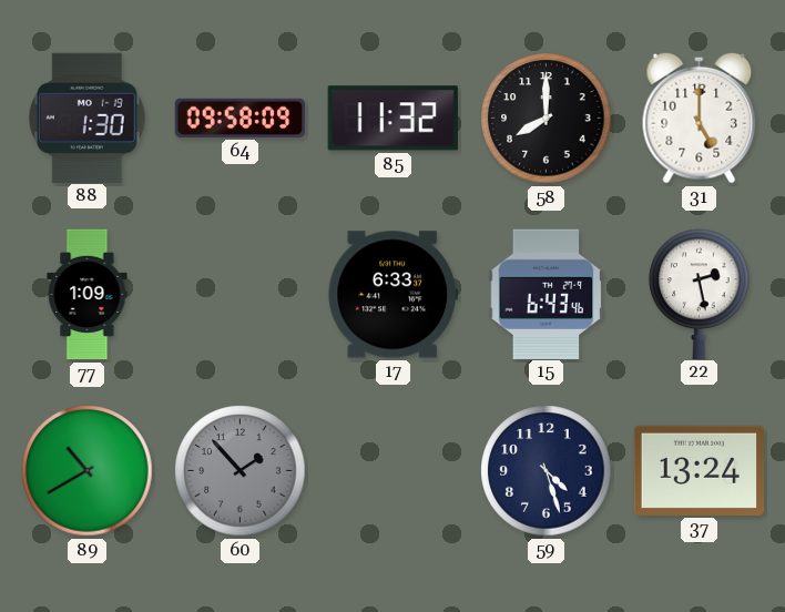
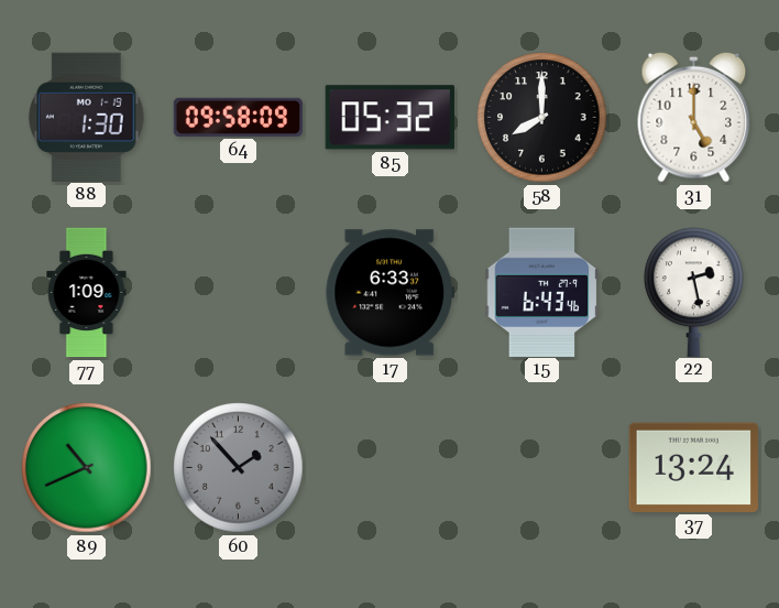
85: 11:32 -> 05:32 (390, 118)
89: 10:40 -> 10:41 (87, 468)
59: 4:27 -> none (547, 471)
